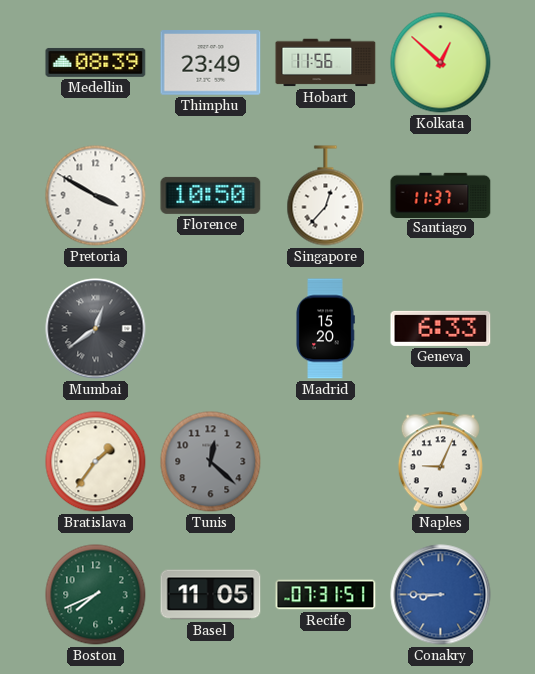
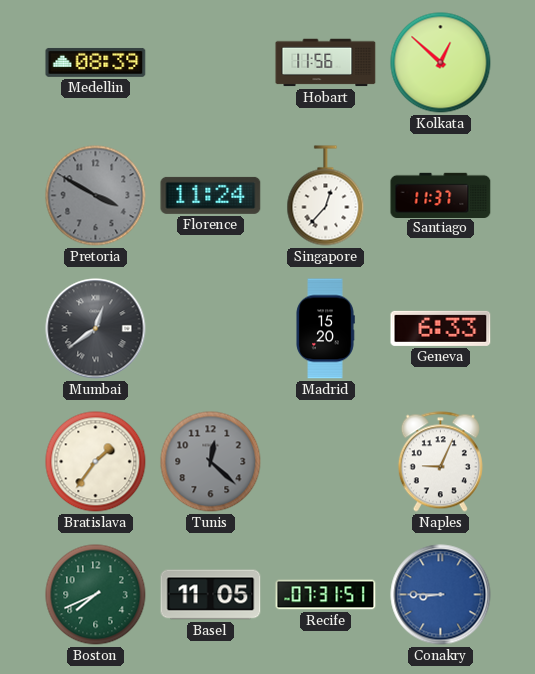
Thimphu: 23:49 -> none (211, 63)
Pretoria dial: white -> grey (96, 196)
Florence: 10:50 -> 11:24 (211, 195)
